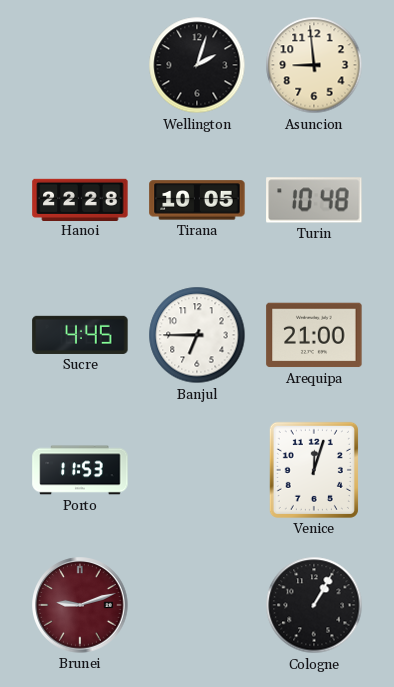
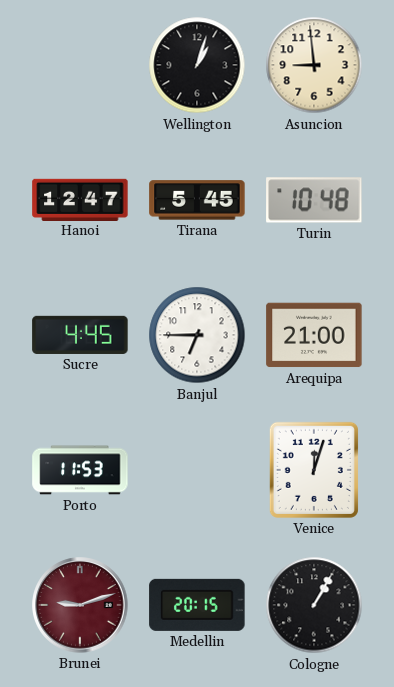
Wellington: 2:03 -> 1:03 (197, 65)
Hanoi: 22:28 -> 12:47 (80, 199)
Tirana: 10:05 -> 5:45 (197, 200)
Medellin: none -> 20:15 (197, 605)
